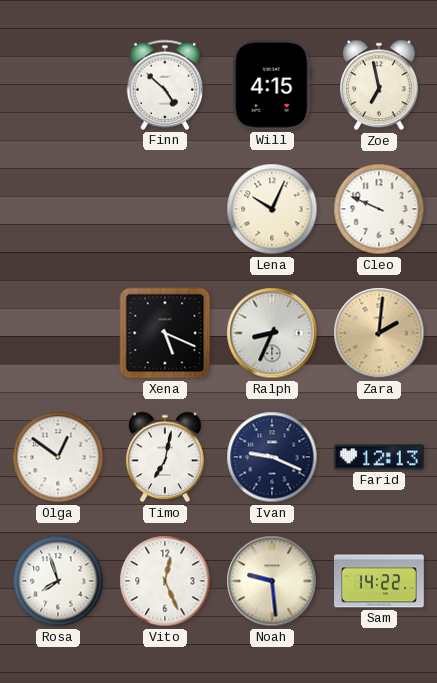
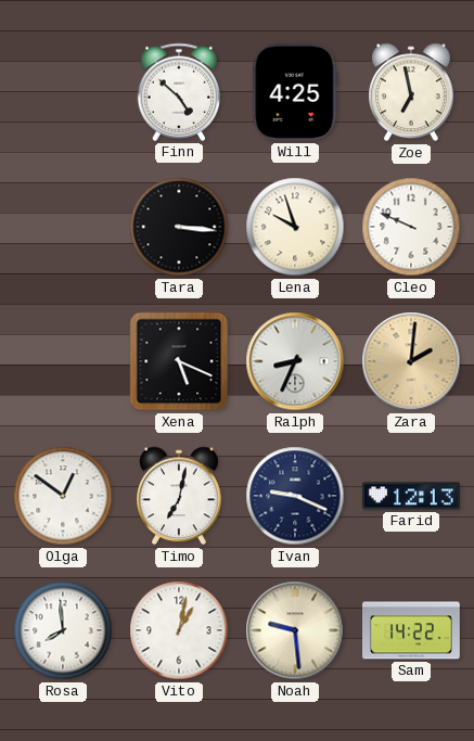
Will: 4:15 -> 4:25 (295, 92)
Tara: none -> 3:16 (179, 227)
Lena: 10:04 -> 9:57 (295, 227)
Rosa: 7:57 -> 7:59 (63, 630)
Vito: 12:26 -> 1:02 (179, 630)
